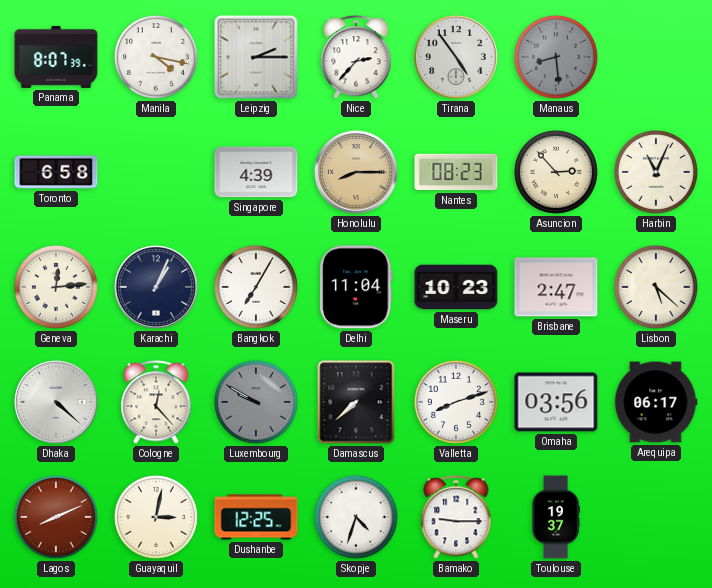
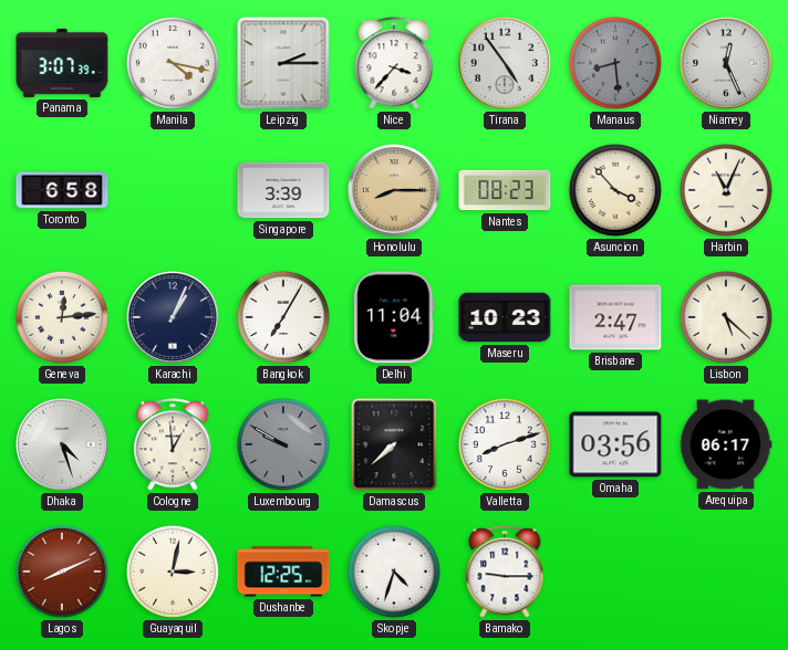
Panama: 8:07 -> 3:07 (62, 63)
Nice: 2:37 -> 3:37 (394, 63)
Niamey: none -> 12:26 (727, 64)
Singapore: 4:39 -> 3:39 (283, 190)
Asuncion: 2:53 -> 3:53 (615, 190)
Dhaka: 4:22 -> 4:27 (63, 445)
Cologne: 12:23 -> 12:59 (173, 444)
Toulouse: 19:37 -> none (556, 517)
